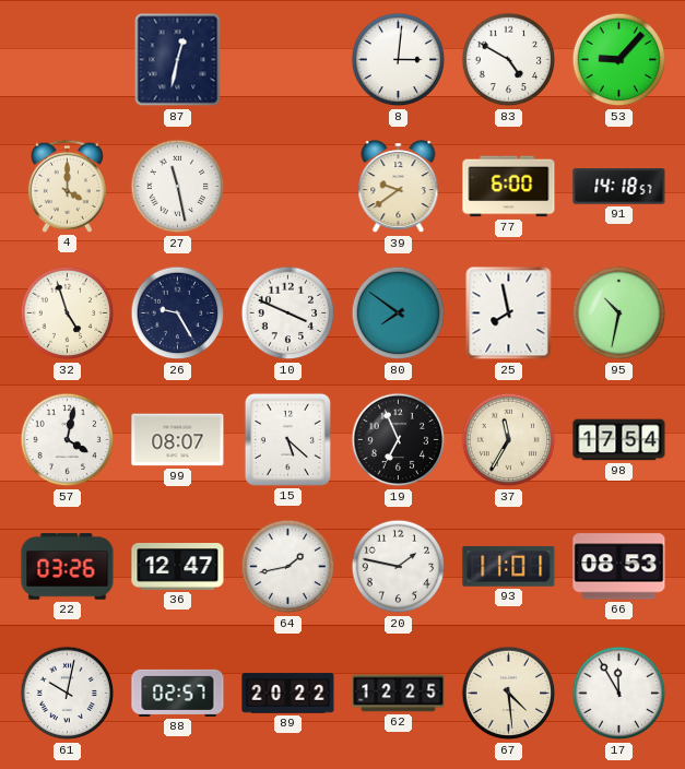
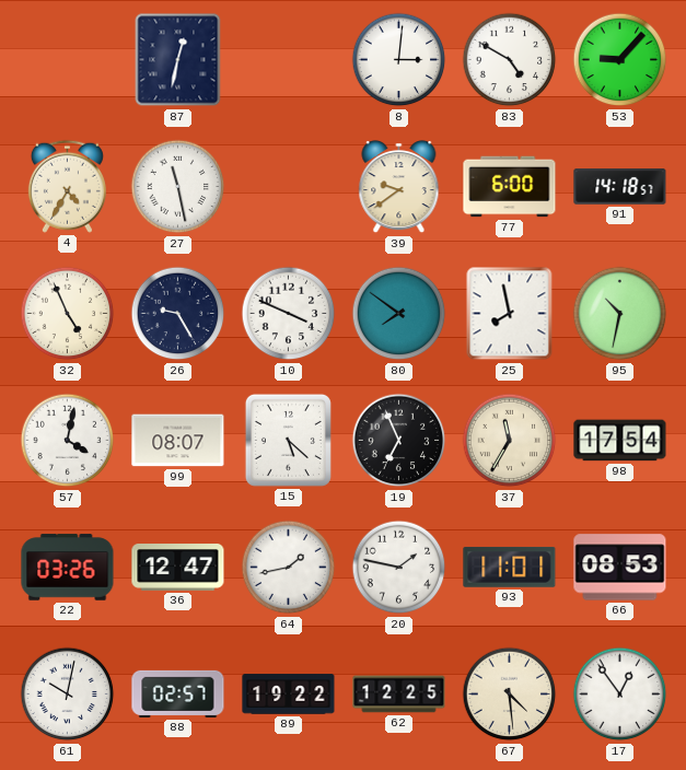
4: 4:00 -> 4:35 (67, 186)
32: 4:57 -> 4:56 (68, 314)
89: 20:22 -> 19:22 (289, 695)
17: 11:55 -> 12:54 (620, 695)
